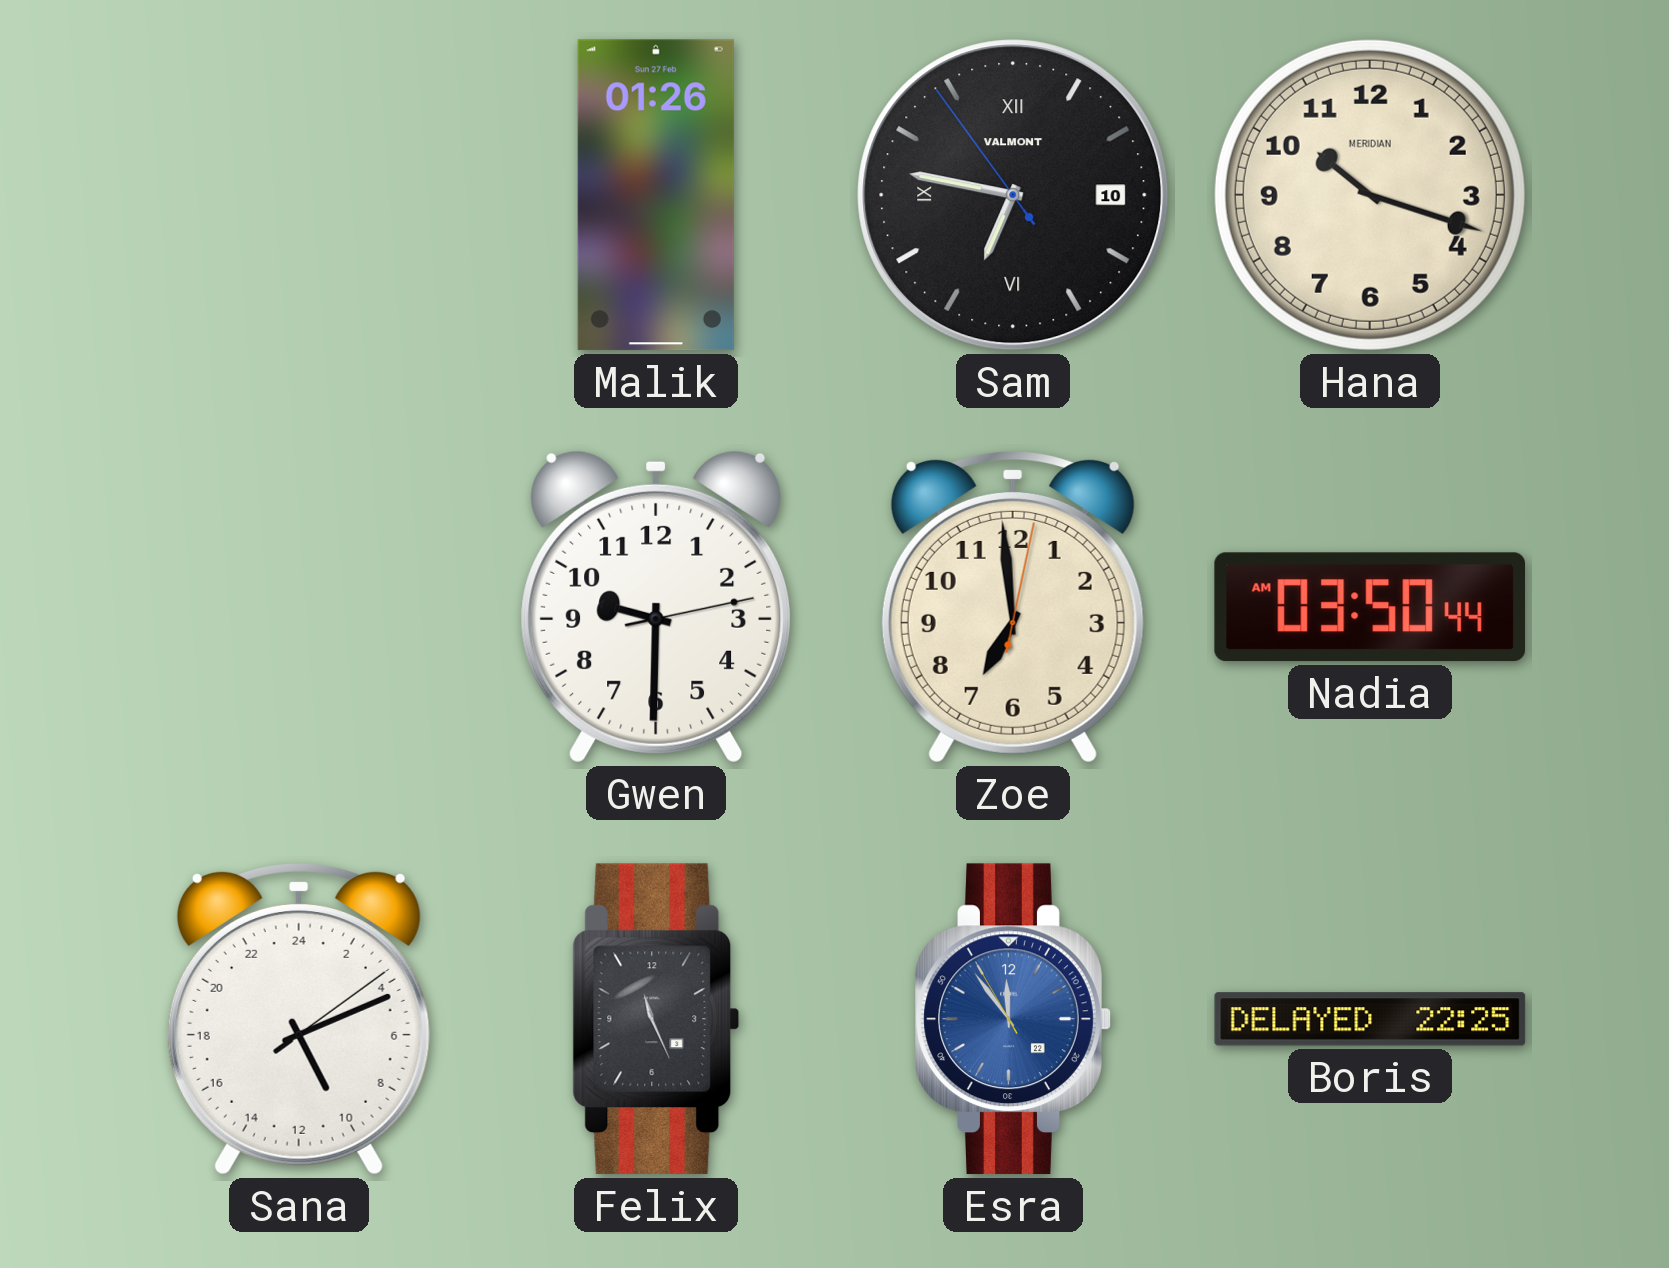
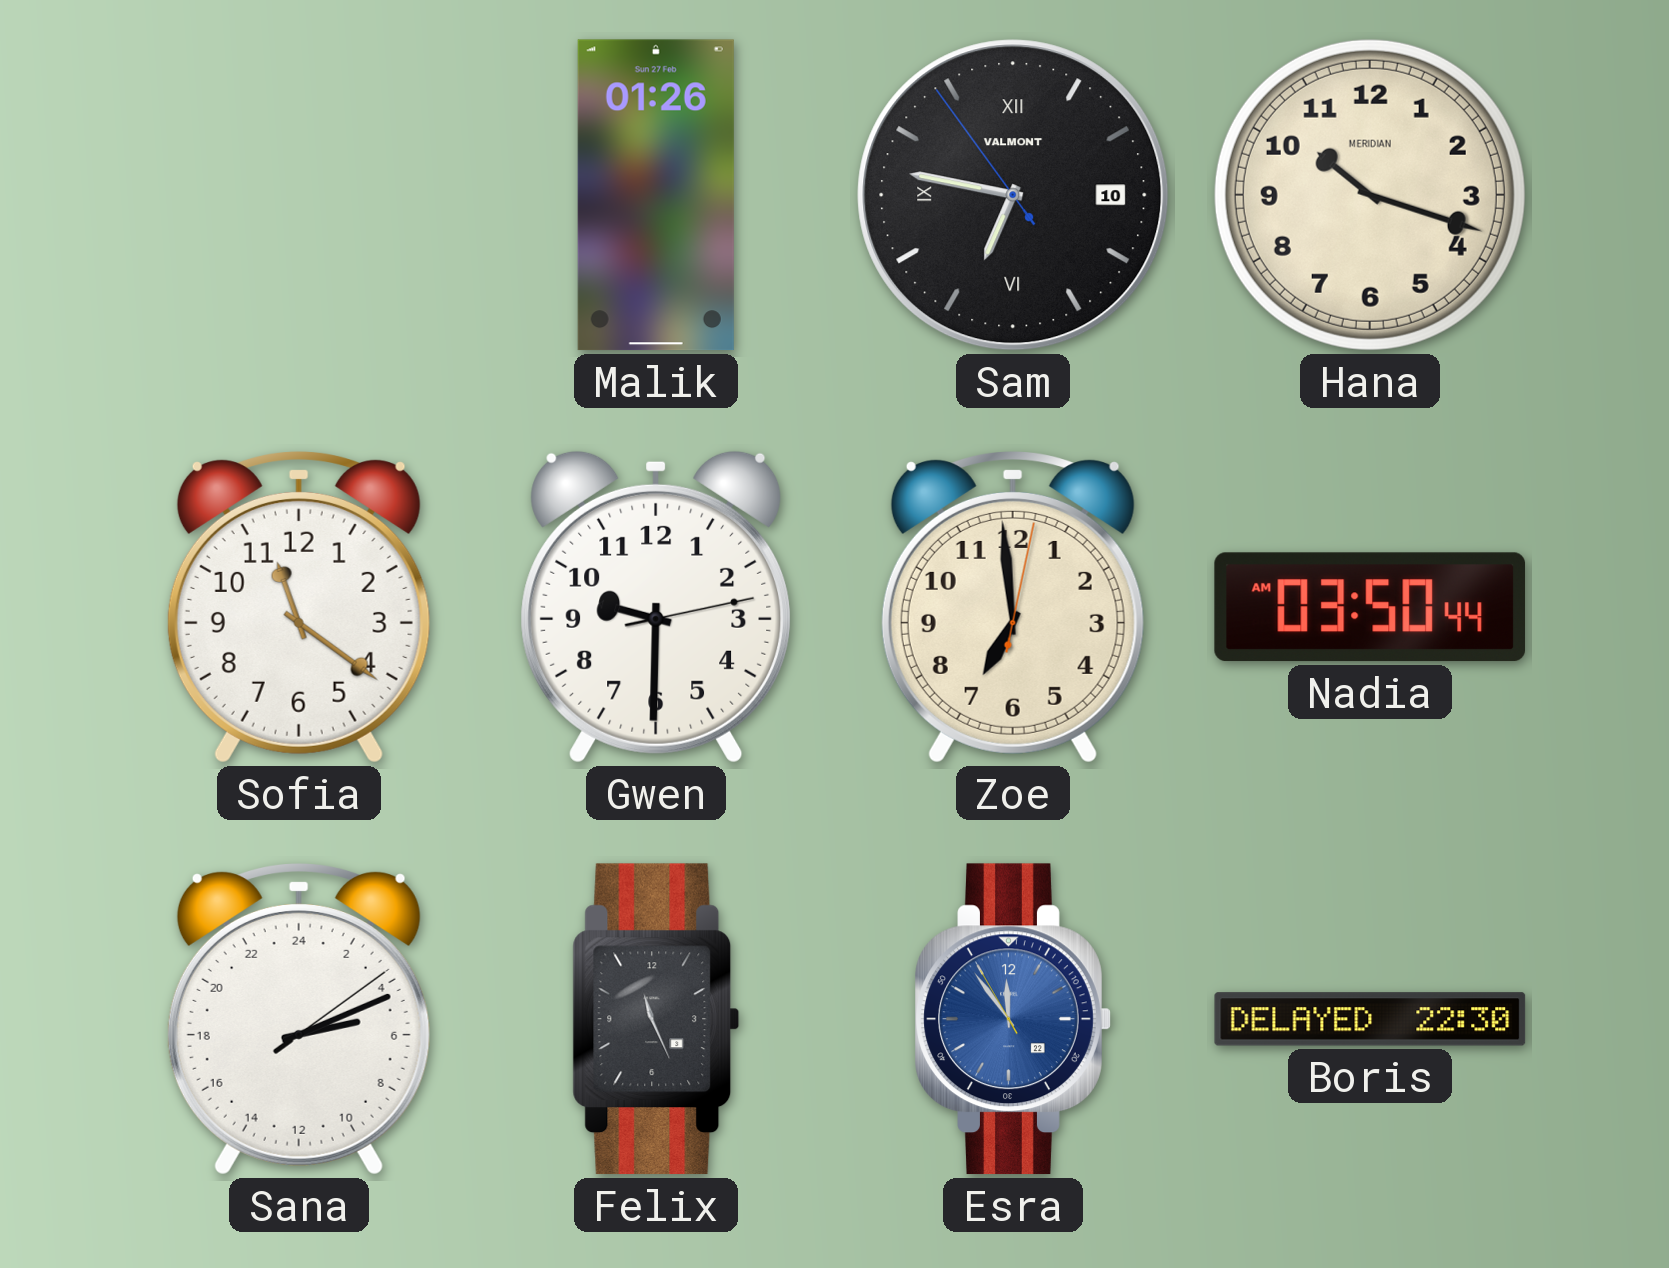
Sofia: none -> 11:21 (299, 608)
Sana: 10:11 -> 5:11 (299, 1020)
Boris: 22:25 -> 22:30 (1370, 1019)
